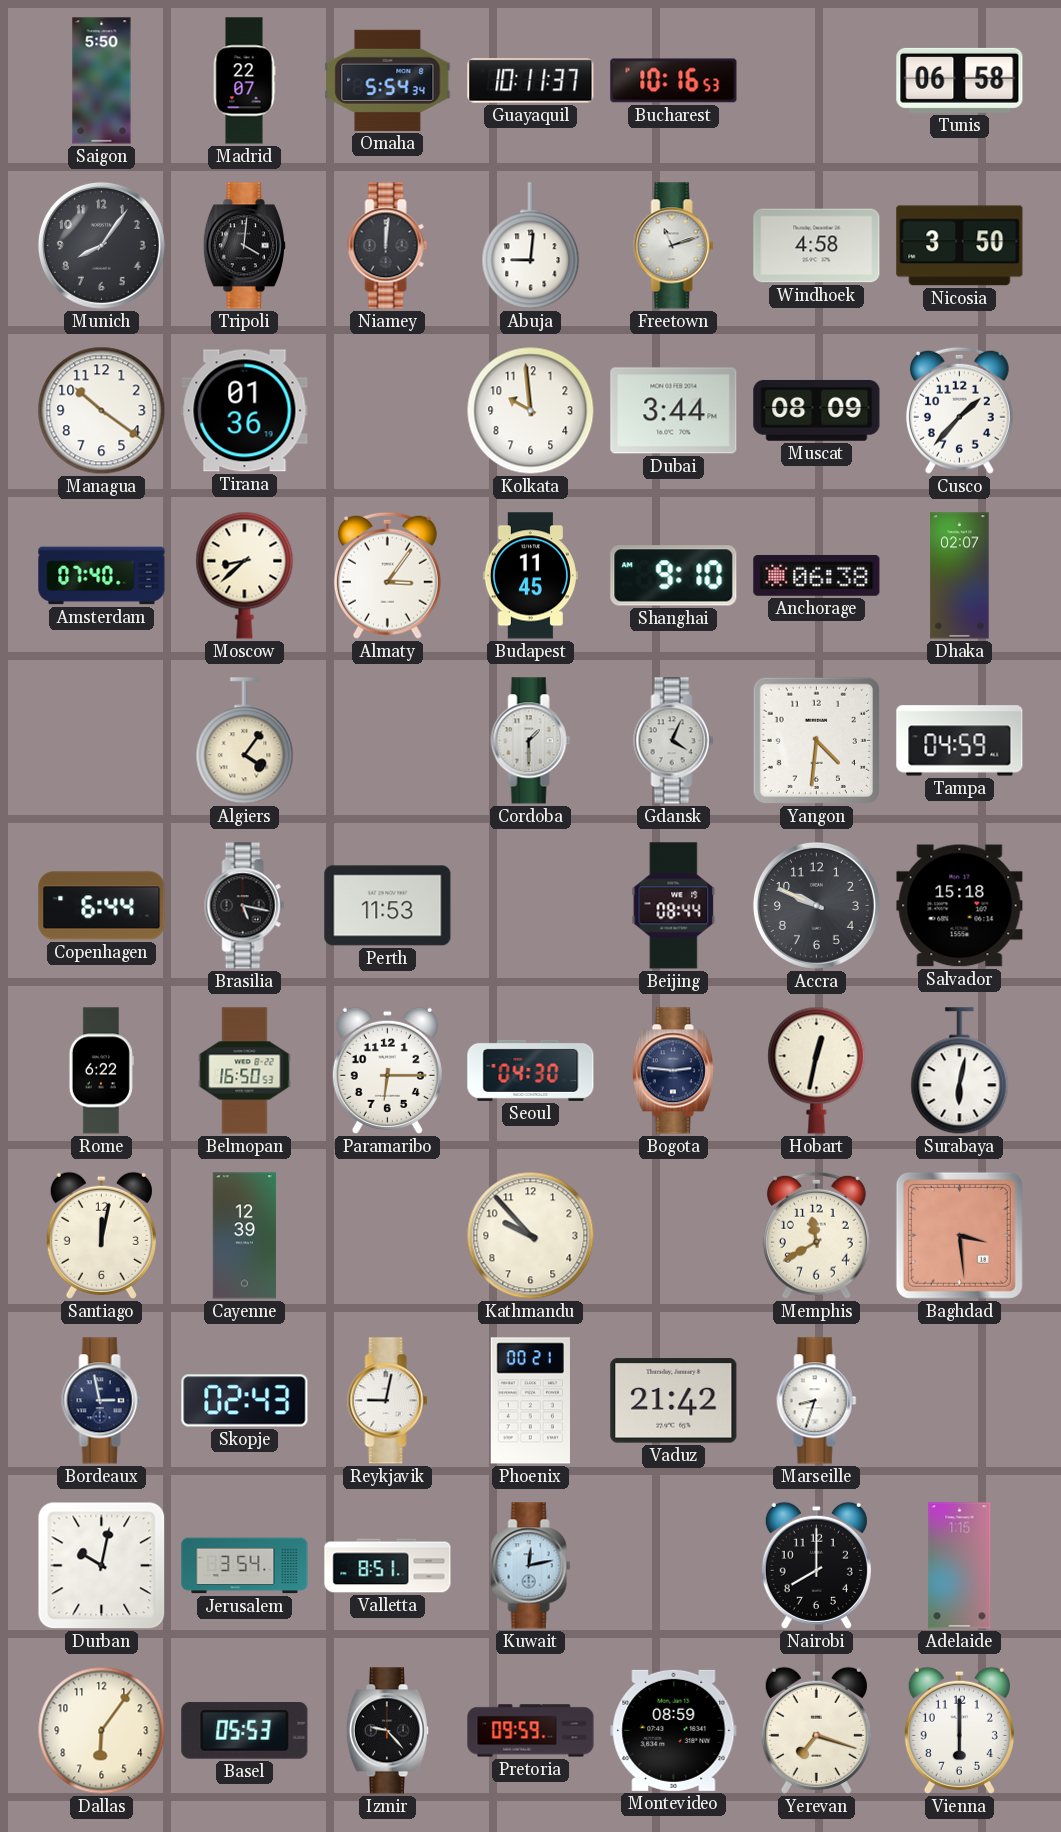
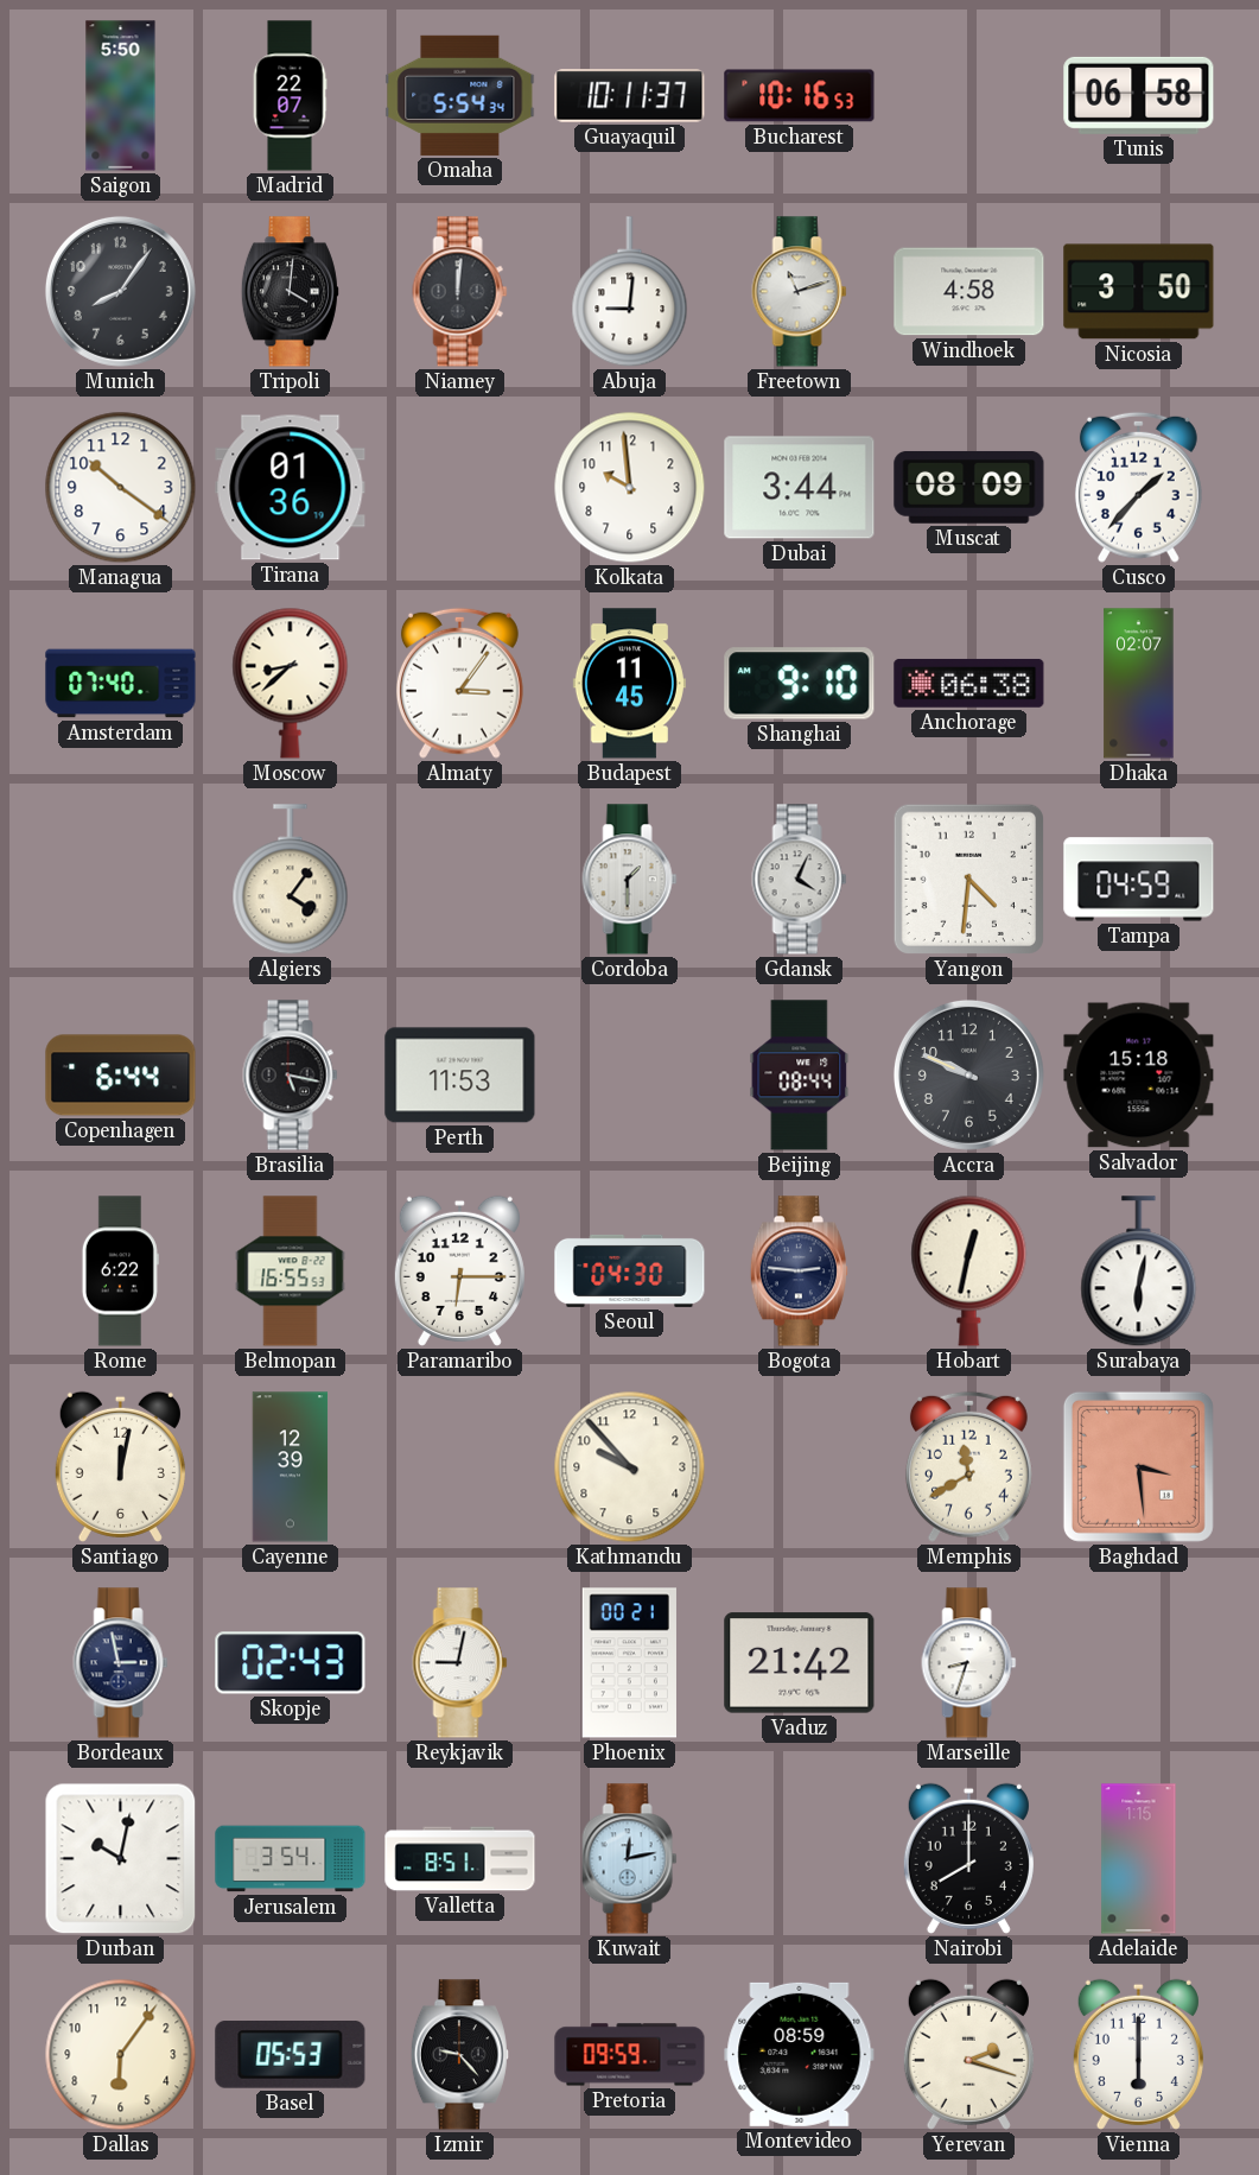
Belmopan: 16:50 -> 16:55 (291, 1272)
Yerevan: 7:18 -> 2:18 (968, 2054)
